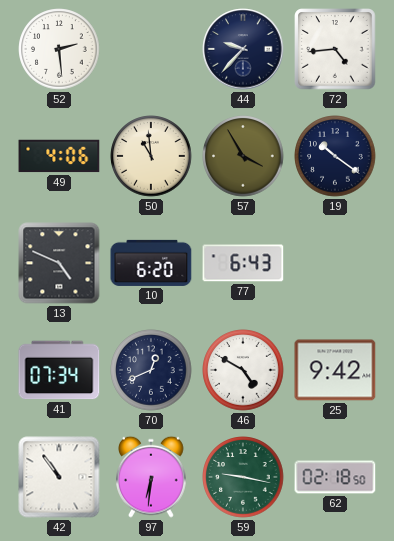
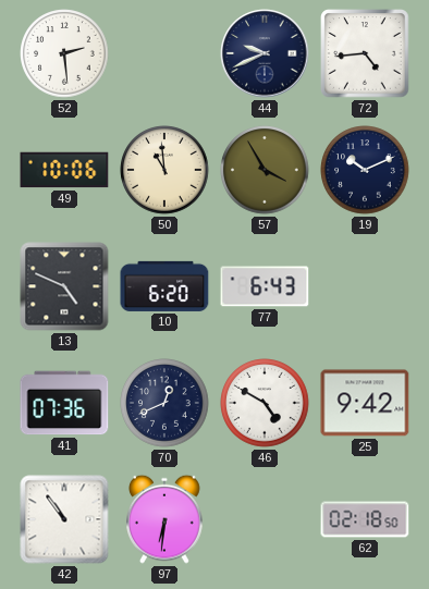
44: 9:37 -> 9:41 (265, 53)
49: 4:06 -> 10:06 (64, 170)
19: 10:21 -> 10:11 (365, 170)
41: 07:34 -> 07:36 (64, 403)
59: 9:17 -> none (243, 477)
